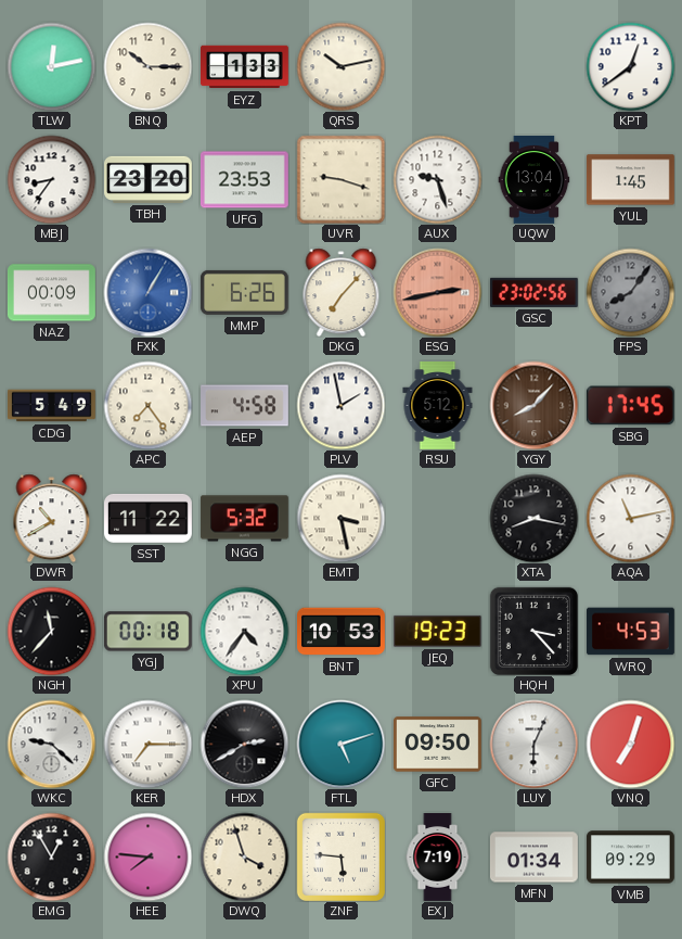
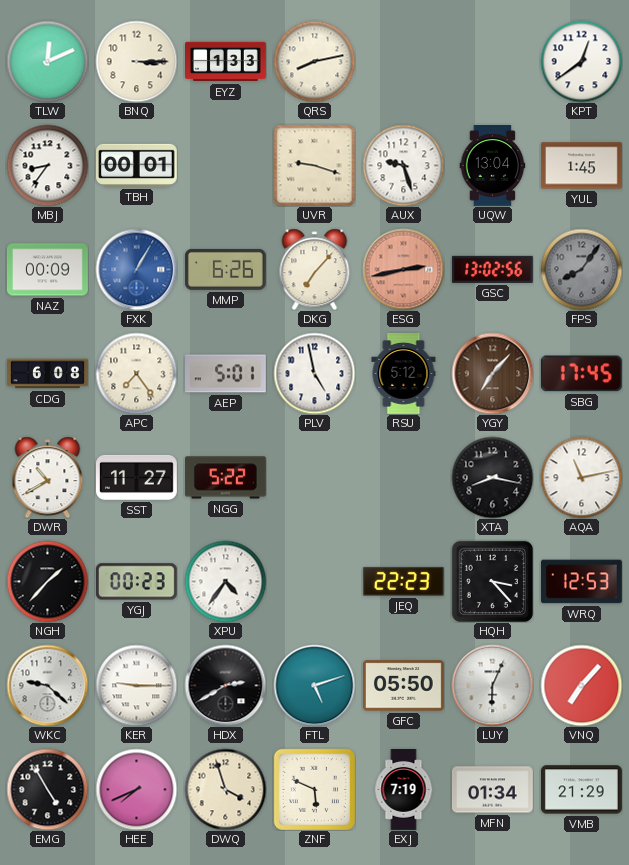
TLW: 12:13 -> 12:11 (47, 61)
BNQ: 10:15 -> 3:15 (136, 61)
QRS: 10:13 -> 8:13 (314, 61)
TBH: 23:20 -> 00:01 (137, 165)
UFG: 23:53 -> none (244, 180)
GSC: 23:02 -> 13:02 (492, 269)
CDG: 5:49 -> 6:08 (48, 374)
AEP: 4:58 -> 5:01 (226, 374)
PLV: 1:58 -> 4:58 (314, 373)
YGY: 8:07 -> 7:07 (492, 373)
SST: 11:22 -> 11:27 (137, 477)
NGG: 5:32 -> 5:22 (226, 478)
EMT: 3:28 -> none (340, 518)
NGH: 11:37 -> 1:37 (47, 581)
YGJ: 00:18 -> 00:23 (136, 582)
BNT: 10:53 -> none (342, 632)
JEQ: 19:23 -> 22:23 (403, 581)
WRQ: 4:53 -> 12:53 (582, 582)
KER: 7:15 -> 9:15 (136, 685)
GFC: 09:50 -> 05:50 (403, 686)
VNQ: 7:03 -> 7:07 (581, 685)
EMG: 12:55 -> 4:55 (47, 789)
HEE: 7:46 -> 7:41 (136, 789)
ZNF: 5:46 -> 5:49 (314, 789)
VMB: 09:29 -> 21:29 (581, 790)
